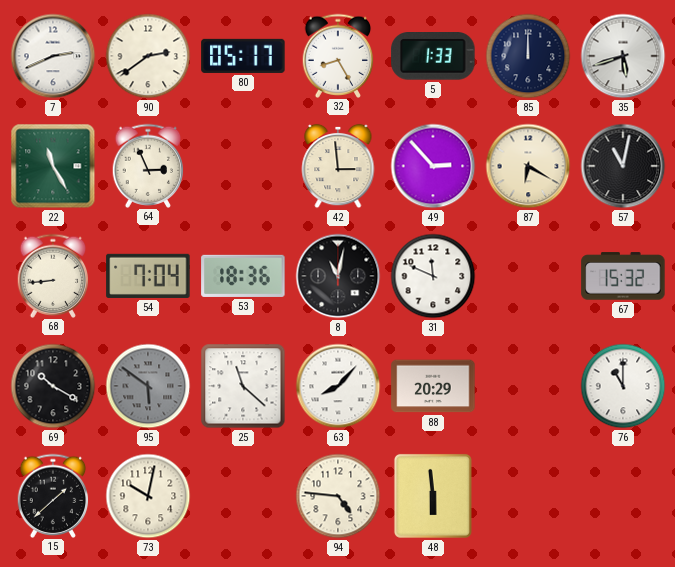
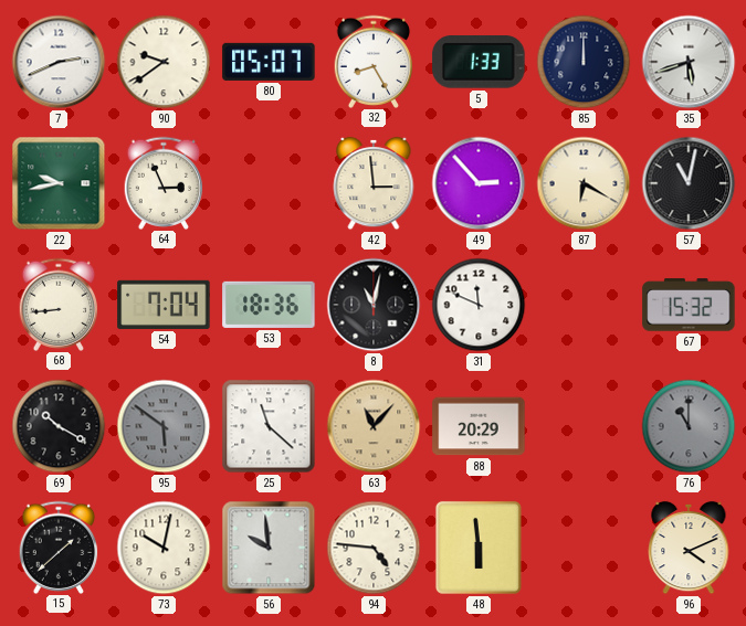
90: 2:39 -> 9:39 (164, 62)
80: 05:17 -> 05:07 (269, 62)
22: 11:25 -> 9:43 (59, 183)
63: 8:07 -> 11:07 (374, 426)
63 dial: white -> champagne (374, 426)
76 dial: white -> grey (689, 426)
56: none -> 9:59 (269, 548)
96: none -> 4:11 (689, 548)
